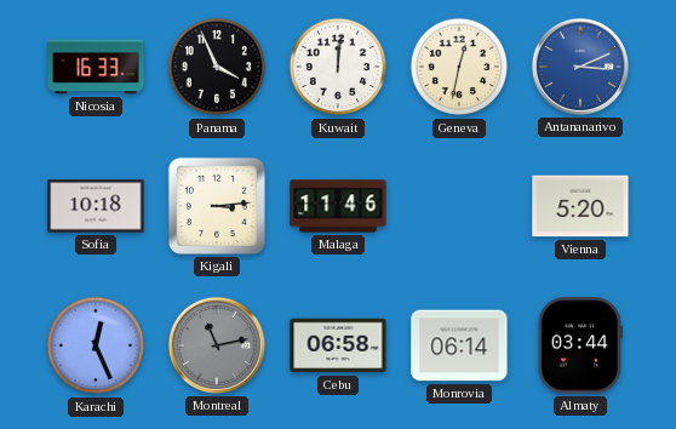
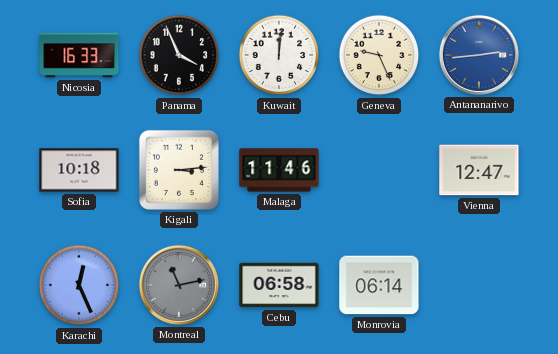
Geneva: 12:32 -> 9:26 (379, 55)
Antananarivo: 3:11 -> 2:44 (479, 55)
Vienna: 5:20 -> 12:47 (479, 170)
Almaty: 03:44 -> none (580, 345)
